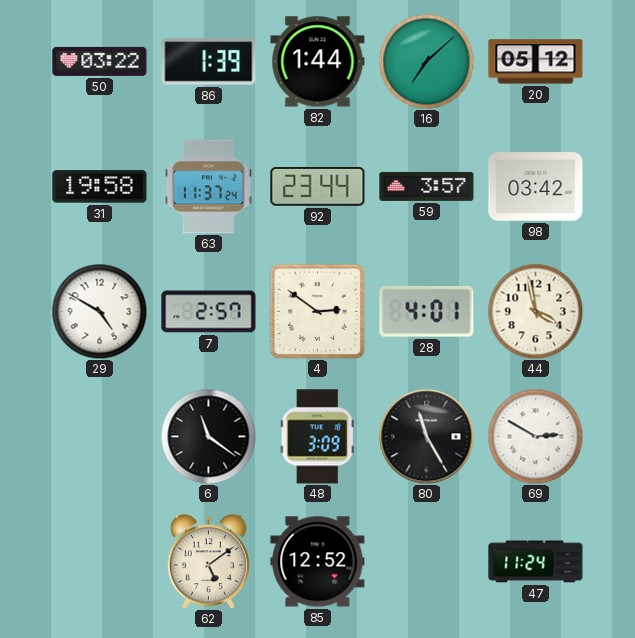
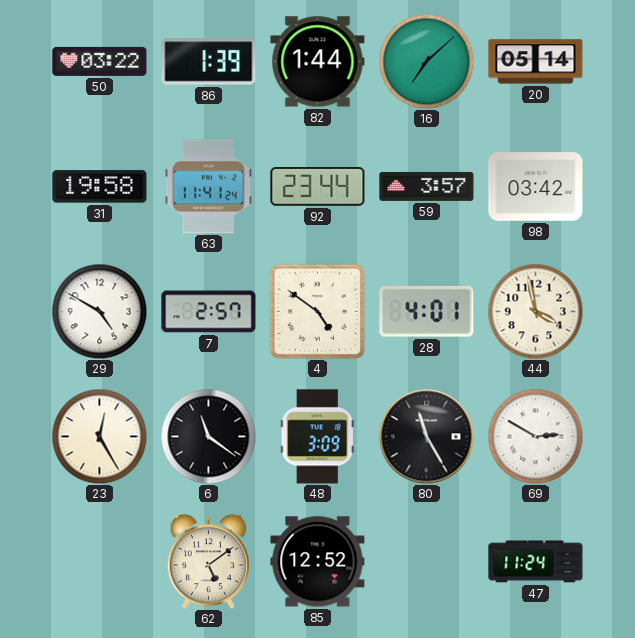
20: 05:12 -> 05:14 (536, 62)
63: 11:37 -> 11:41 (208, 187)
4: 2:51 -> 4:51 (317, 311)
23: none -> 12:25 (99, 436)
